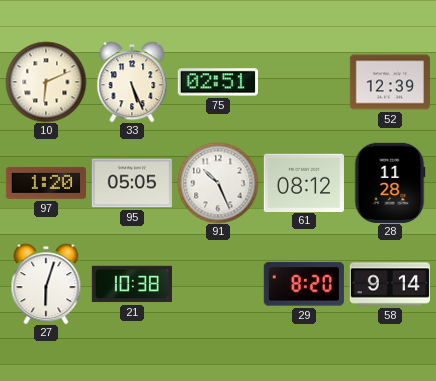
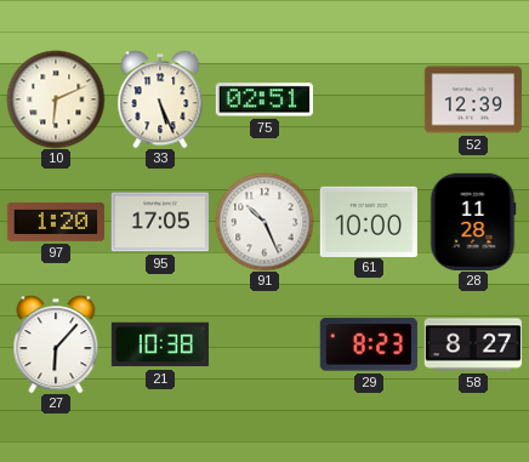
95: 05:05 -> 17:05 (160, 222)
61: 08:12 -> 10:00 (369, 221)
27: 6:03 -> 6:07 (56, 344)
29: 8:20 -> 8:23 (369, 344)
58: 9:14 -> 8:27 (473, 344)
